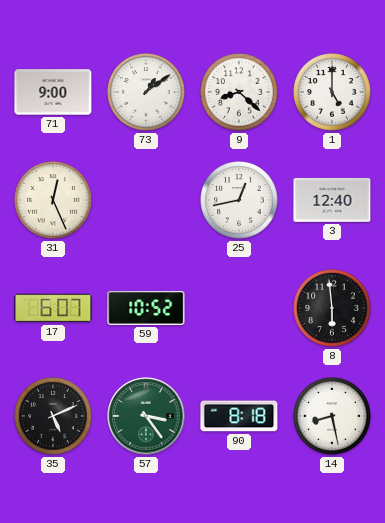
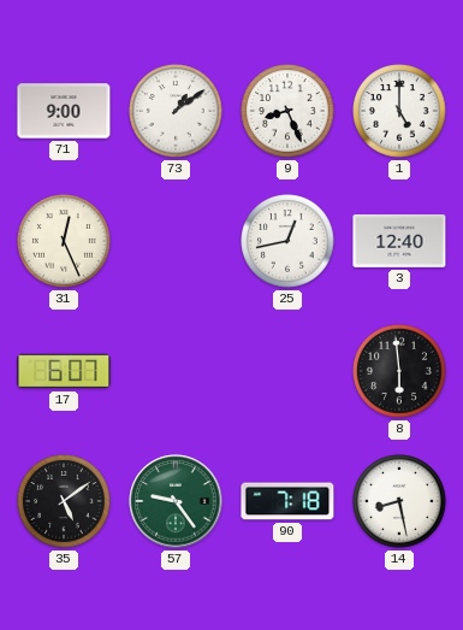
9: 8:22 -> 8:26 (287, 111)
59: 10:52 -> none (146, 308)
35: 5:11 -> 5:09 (64, 501)
57: 3:24 -> 9:24 (176, 501)
90: 8:18 -> 7:18 (287, 501)
